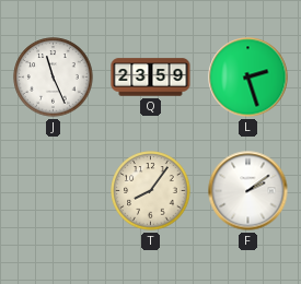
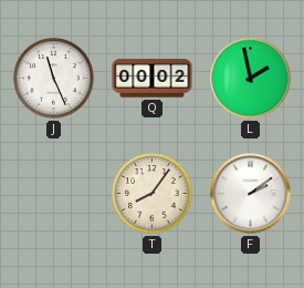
Q: 23:59 -> 00:02 (153, 79)
L: 2:27 -> 1:58 (251, 79)
